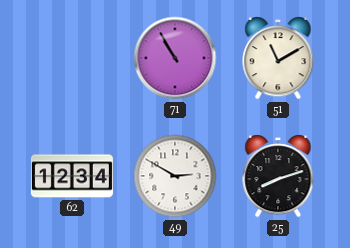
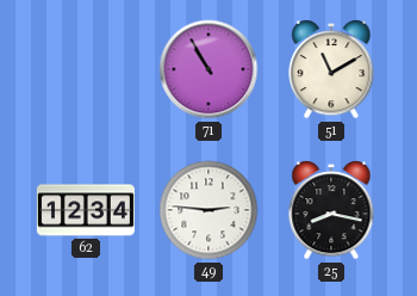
49: 2:50 -> 2:46 (208, 210)
25: 8:12 -> 8:17 (331, 211)
